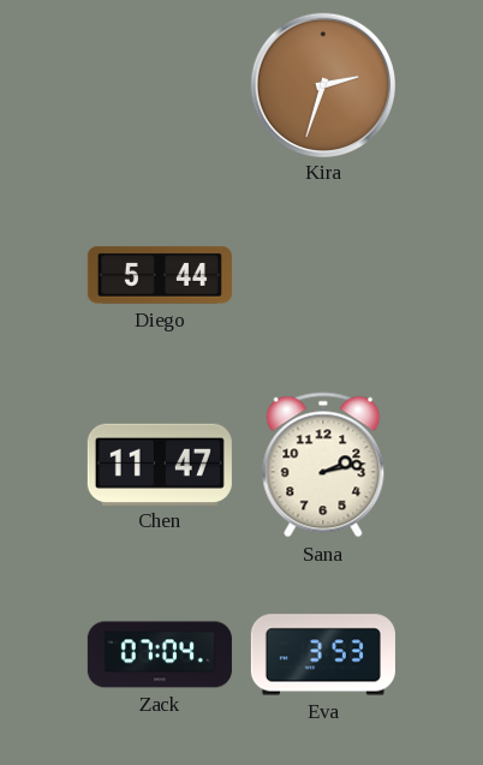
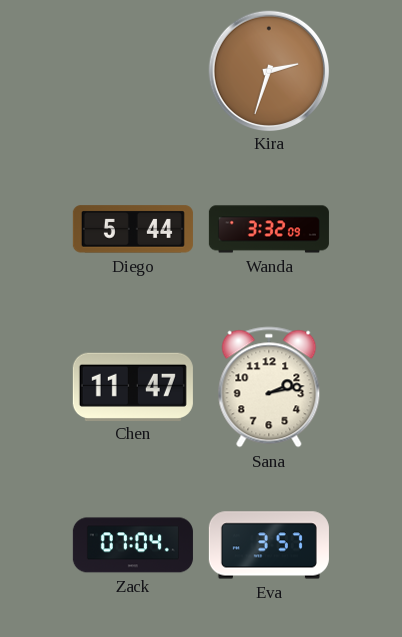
Wanda: none -> 3:32 (269, 229)
Eva: 3:53 -> 3:57 (269, 545)
